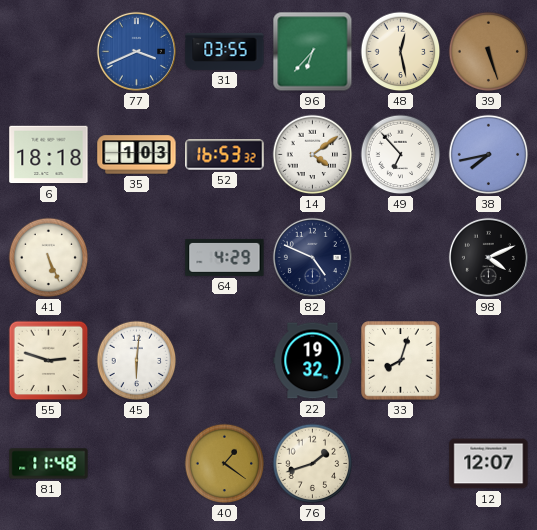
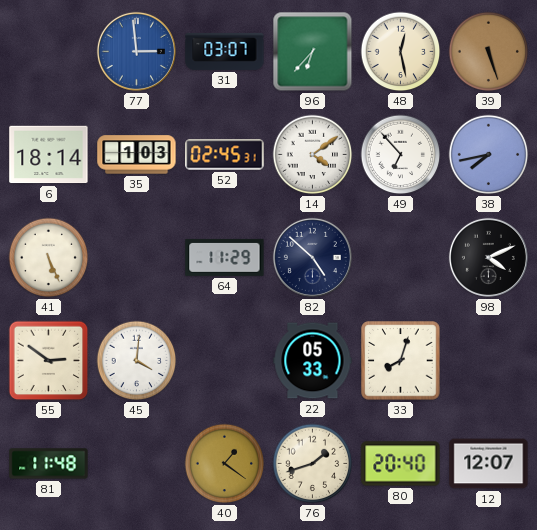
77: 3:41 -> 2:59 (136, 51)
31: 03:55 -> 03:07 (225, 51)
6: 18:18 -> 18:14 (49, 155)
52: 16:53 -> 02:45 (225, 155)
64: 4:29 -> 11:29 (225, 257)
82: 4:49 -> 4:52 (312, 257)
55: 2:48 -> 2:51 (49, 361)
45: 6:01 -> 4:01 (137, 361)
22: 19:32 -> 05:33 (313, 361)
80: none -> 20:40 (401, 464)
